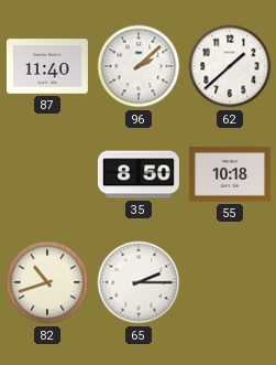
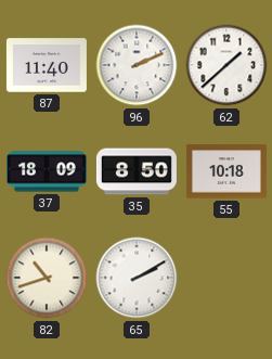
96: 2:08 -> 2:11 (137, 65)
37: none -> 18:09 (47, 171)
65: 2:15 -> 2:10 (137, 278)
